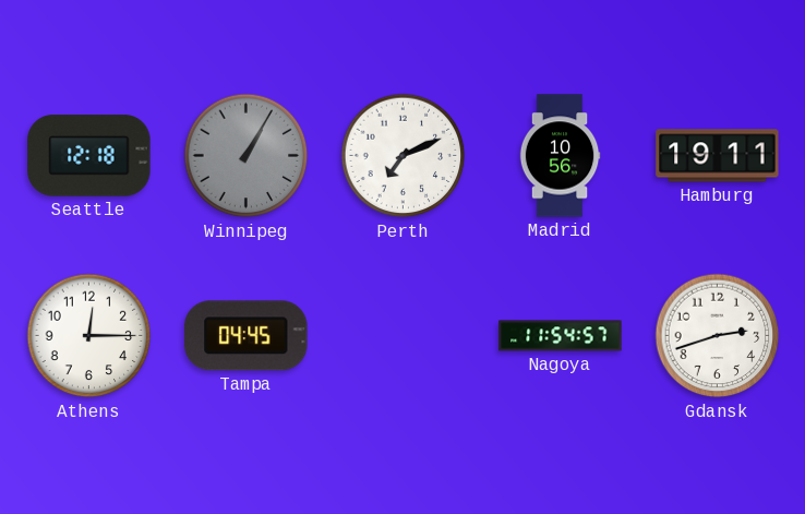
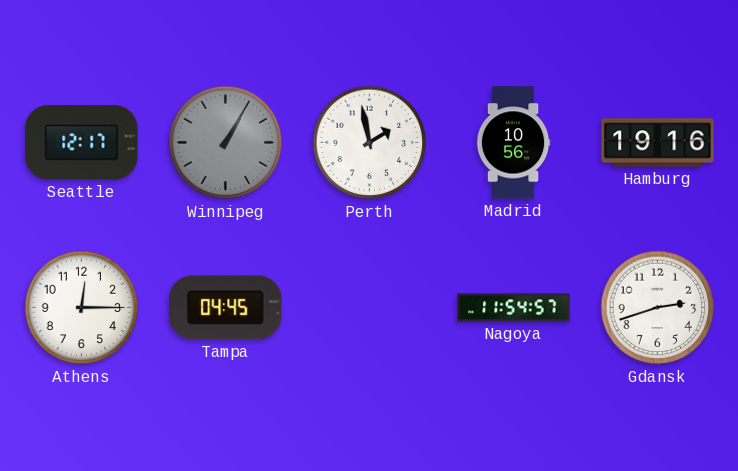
Seattle: 12:18 -> 12:17 (82, 143)
Perth: 7:11 -> 1:58 (370, 143)
Hamburg: 19:11 -> 19:16 (658, 143)
